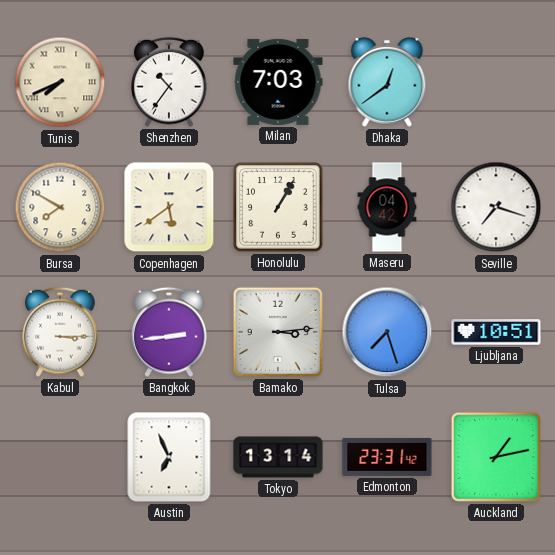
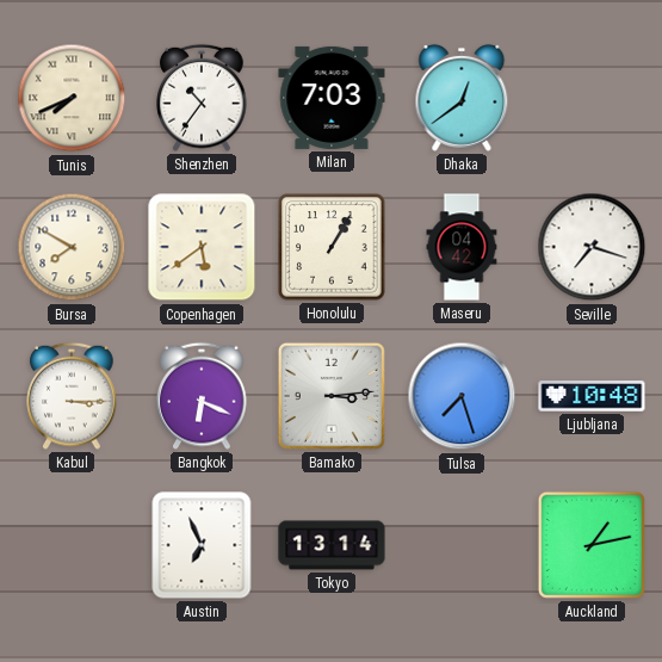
Bangkok: 2:44 -> 6:19 (202, 396)
Ljubljana: 10:51 -> 10:48 (592, 396)
Edmonton: 23:31 -> none (387, 457)
